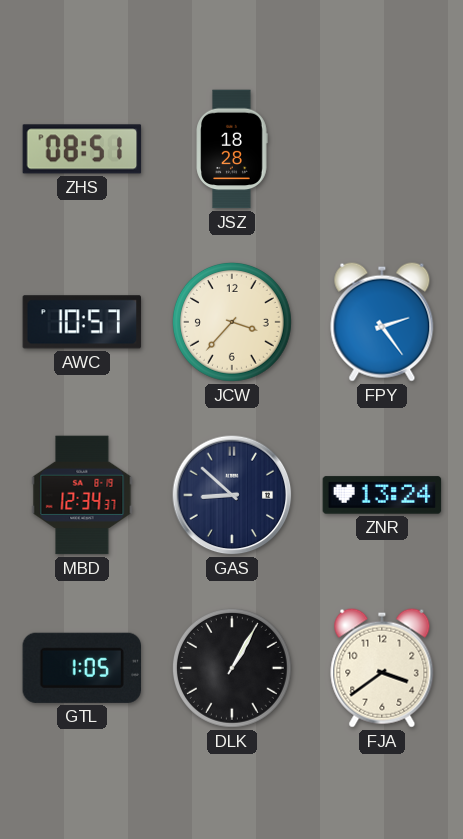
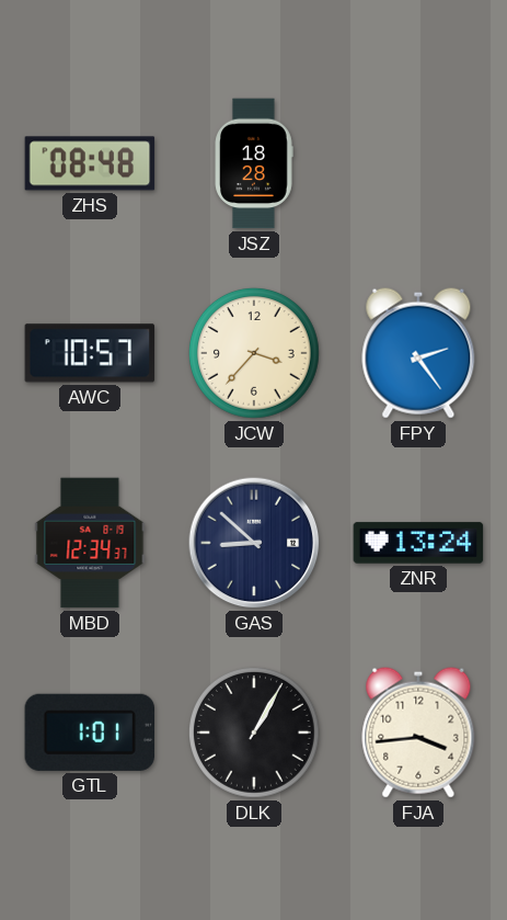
ZHS: 08:51 -> 08:48 (90, 163)
GTL: 1:05 -> 1:01 (89, 732)
FJA: 3:39 -> 3:44 (418, 732)
